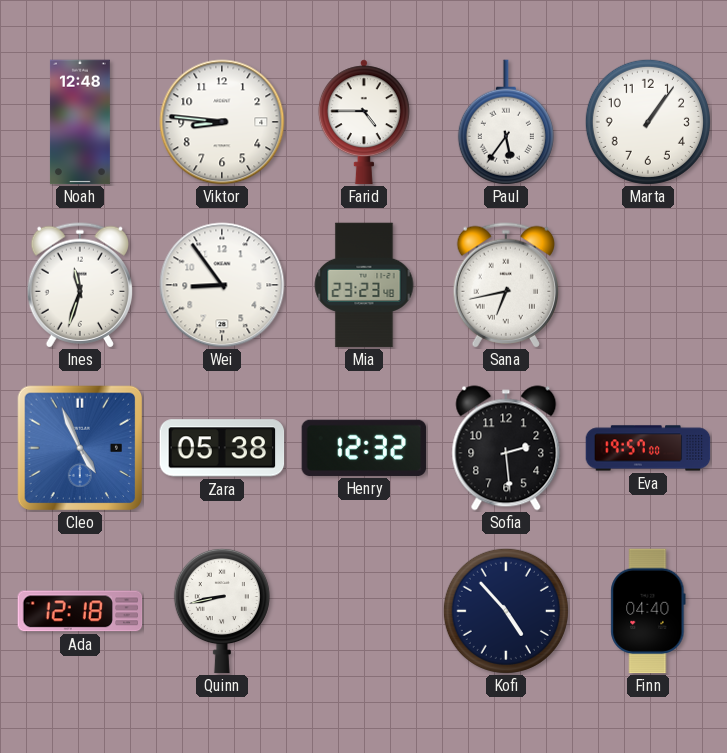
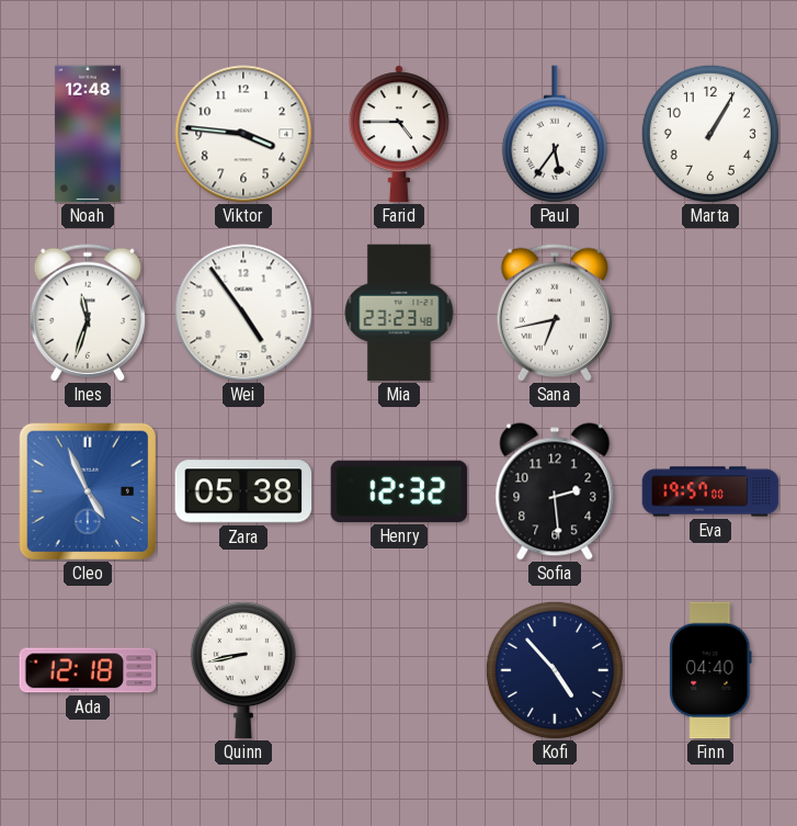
Viktor: 8:46 -> 3:46 (243, 134)
Marta: 1:06 -> 1:05 (710, 134)
Wei: 8:54 -> 4:54 (243, 313)
